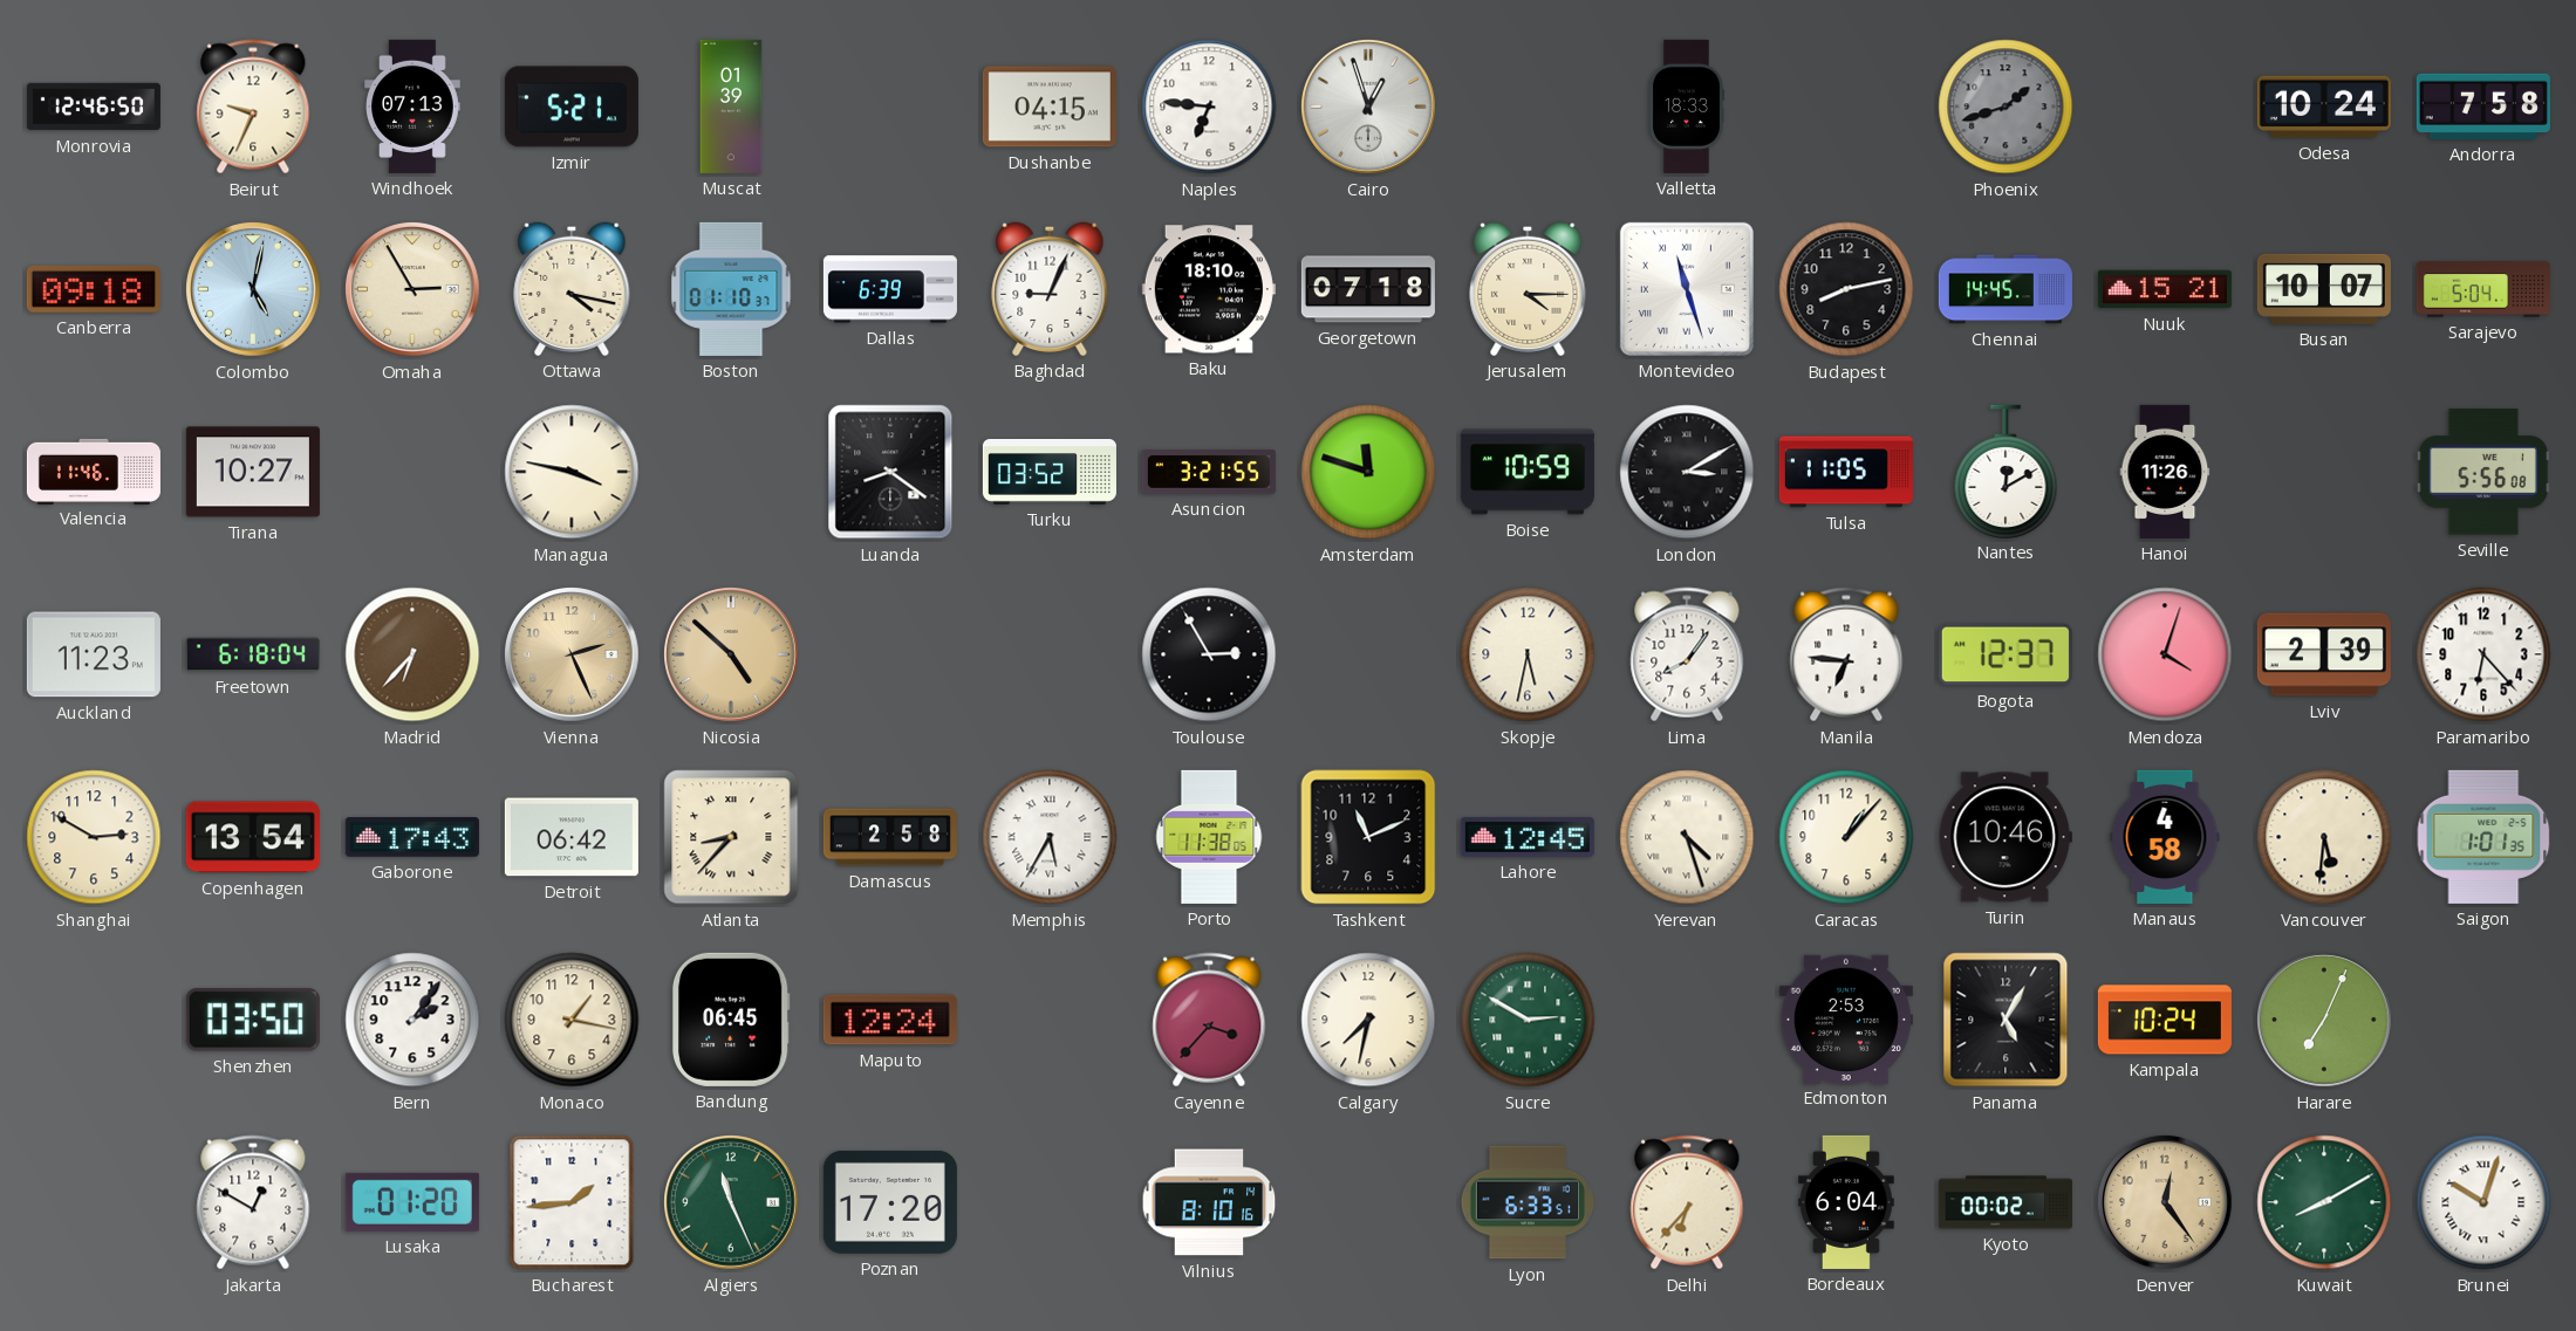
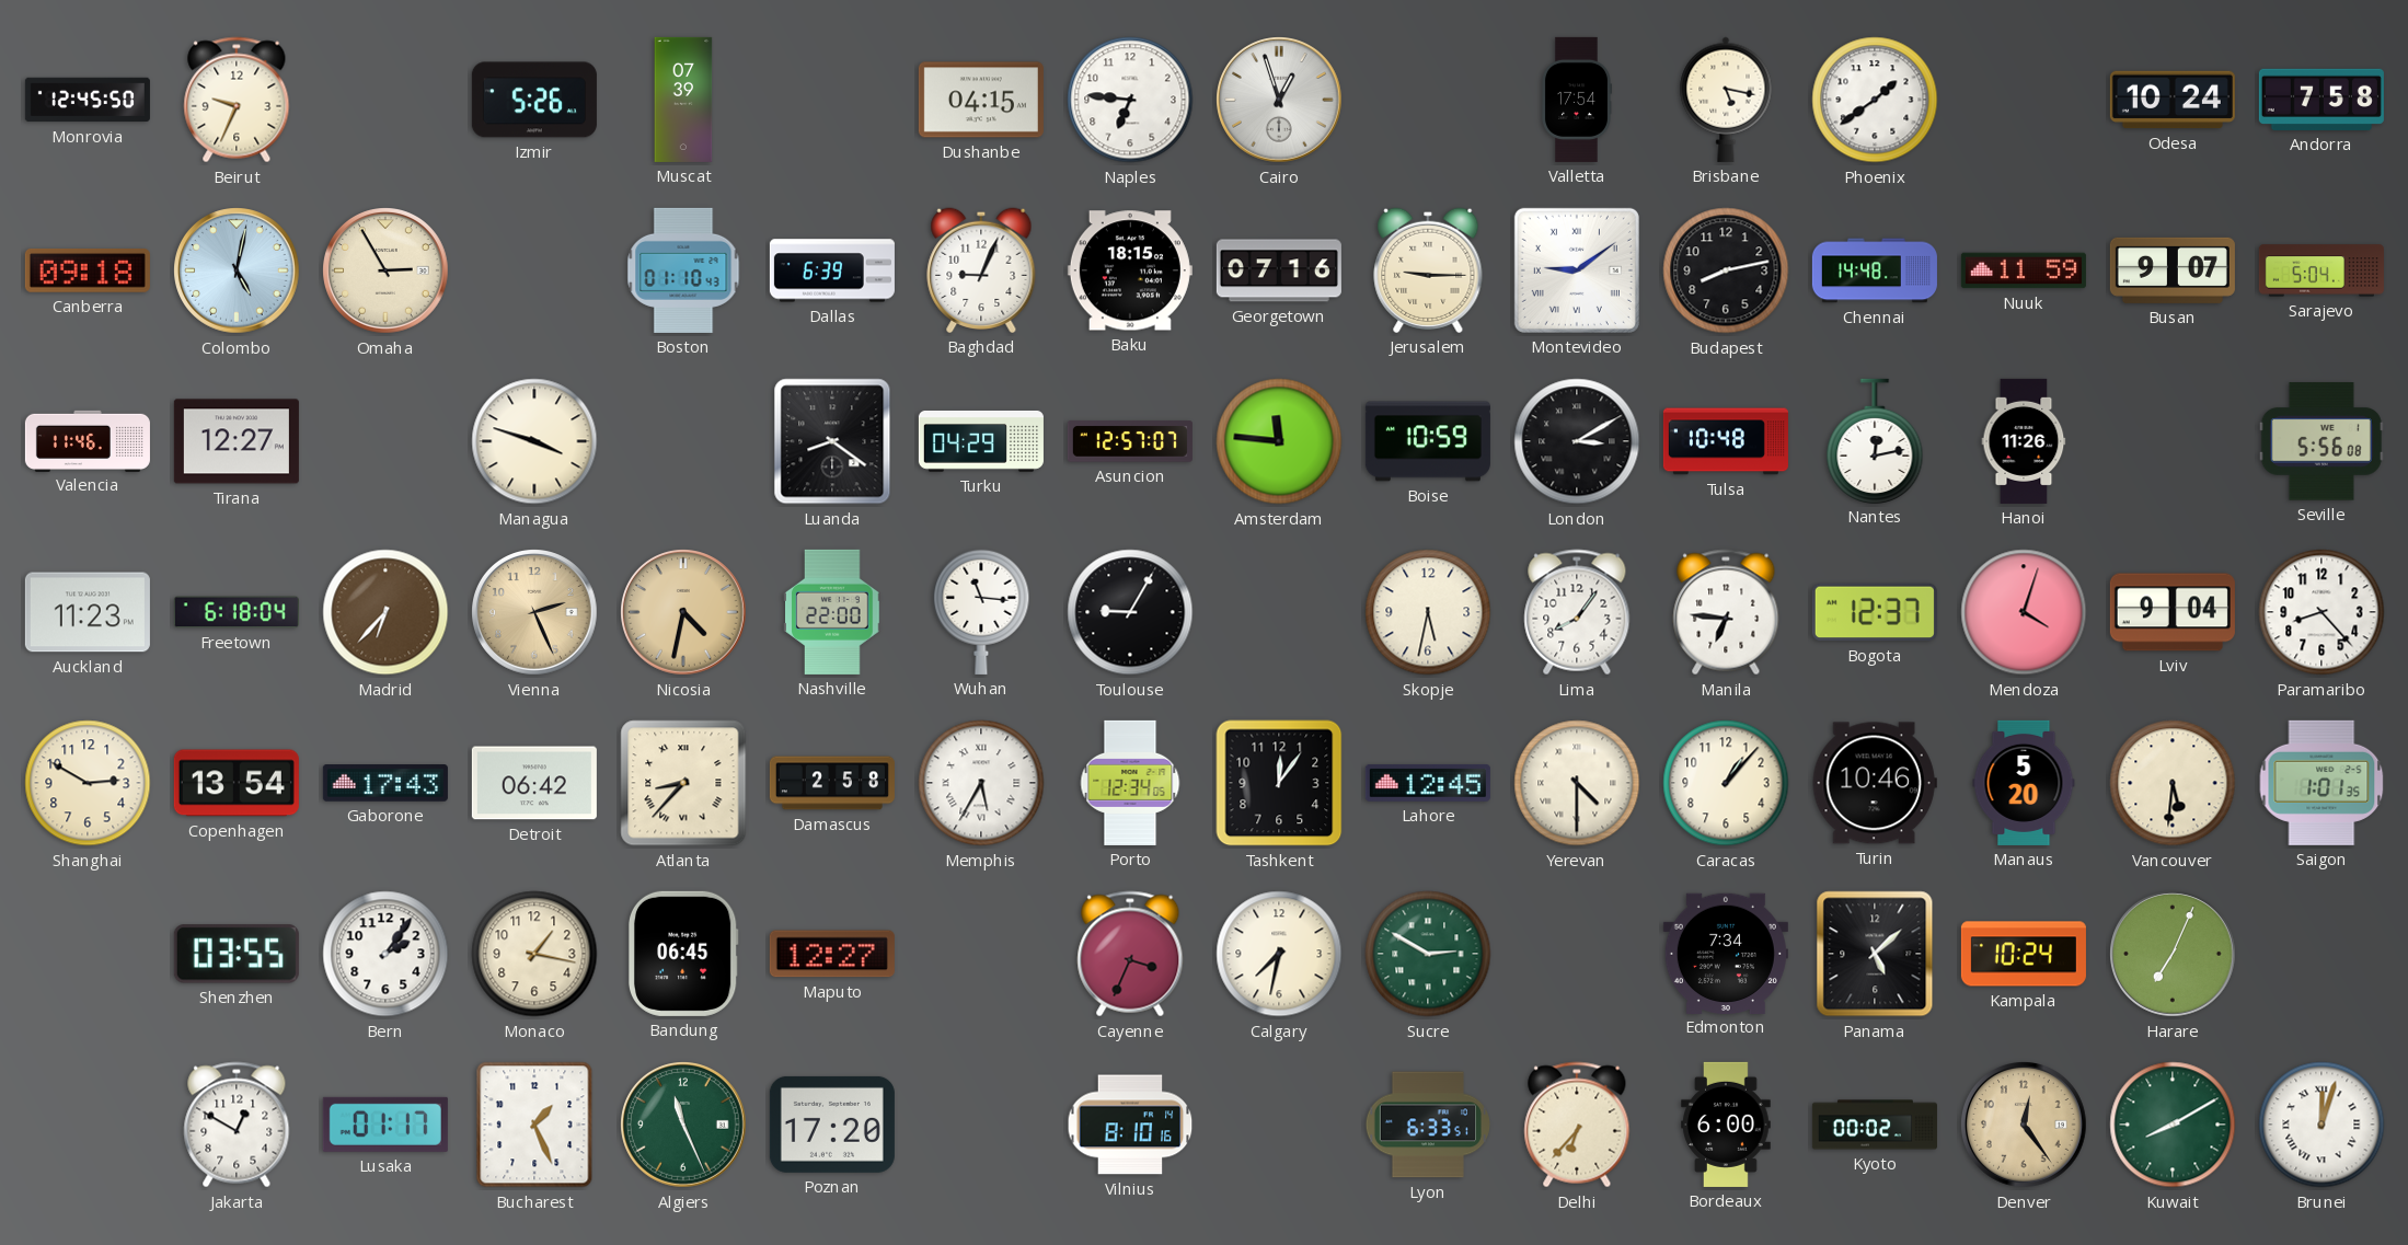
Monrovia: 12:46 -> 12:45 (88, 100)
Windhoek: 07:13 -> none (412, 107)
Izmir: 5:21 -> 5:26 (534, 100)
Muscat: 01:39 -> 07:39 (683, 100)
Valletta: 18:33 -> 17:54 (1577, 100)
Brisbane: none -> 5:17 (1726, 100)
Phoenix: 1:42 -> 1:39 (1875, 100)
Phoenix dial: grey -> white (1875, 100)
Ottawa: 4:17 -> none (572, 289)
Boston: 01:10:37 -> 01:10:43 (683, 270)
Baku: 18:10 -> 18:15 (1130, 270)
Georgetown: 07:18 -> 07:16 (1279, 270)
Jerusalem: 4:15 -> 9:15 (1428, 270)
Montevideo: 11:27 -> 9:09 (1577, 270)
Chennai: 14:45 -> 14:48 (1875, 270)
Nuuk: 15:21 -> 11:59 (2024, 270)
Busan: 10:07 -> 9:07 (2173, 270)
Tirana: 10:27 -> 12:27 (237, 441)
Managua: 3:47 -> 3:48 (534, 441)
Turku: 03:52 -> 04:29 (981, 441)
Asuncion: 3:21 -> 12:57 (1130, 441)
Amsterdam: 11:48 -> 11:46 (1279, 441)
Tulsa: 11:05 -> 10:48 (1726, 441)
Nantes: 12:10 -> 12:13 (1875, 440)
Nicosia: 4:52 -> 4:32 (684, 613)
Nashville: none -> 22:00 (832, 612)
Wuhan: none -> 11:16 (981, 612)
Toulouse: 2:55 -> 9:05 (1130, 612)
Lviv: 2:39 -> 9:04 (2173, 612)
Paramaribo: 6:23 -> 8:23 (2321, 612)
Porto: 11:38 -> 12:34 (1130, 783)
Tashkent: 11:11 -> 12:06 (1279, 783)
Yerevan: 4:27 -> 4:30 (1577, 783)
Manaus: 4:58 -> 5:20 (2024, 783)
Shenzhen: 03:50 -> 03:55 (237, 954)
Maputo: 12:24 -> 12:27 (832, 954)
Cayenne: 3:37 -> 3:34 (1130, 954)
Edmonton: 2:53 -> 7:34 (1726, 953)
Panama: 5:05 -> 5:08 (1875, 954)
Lusaka: 01:20 -> 01:17 (385, 1125)
Bucharest: 1:44 -> 1:26 (534, 1125)
Bordeaux: 6:04 -> 6:00 (1726, 1125)
Brunei: 10:03 -> 12:03 (2321, 1125)
